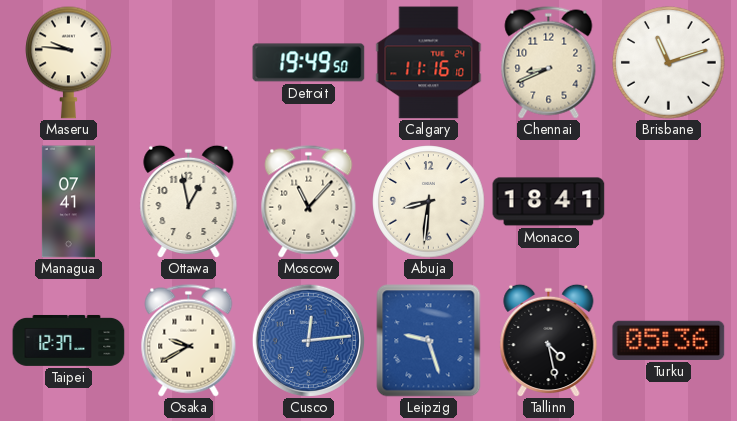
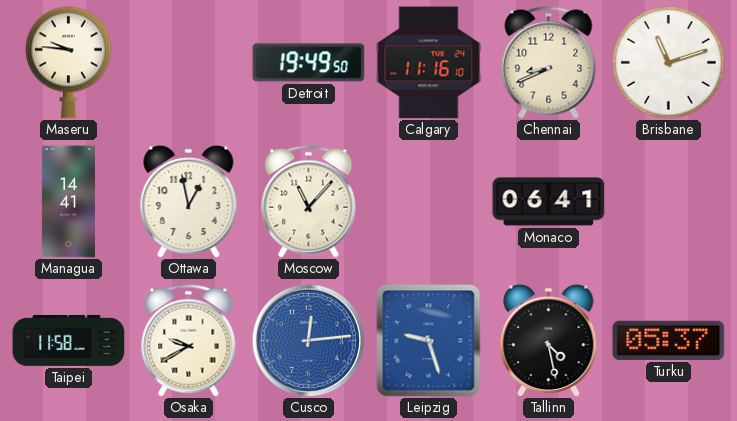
Managua: 07:41 -> 14:41 (68, 202)
Abuja: 8:31 -> none (429, 202)
Monaco: 18:41 -> 06:41 (549, 202)
Taipei: 12:37 -> 11:58 (69, 340)
Turku: 05:36 -> 05:37 (669, 340)
